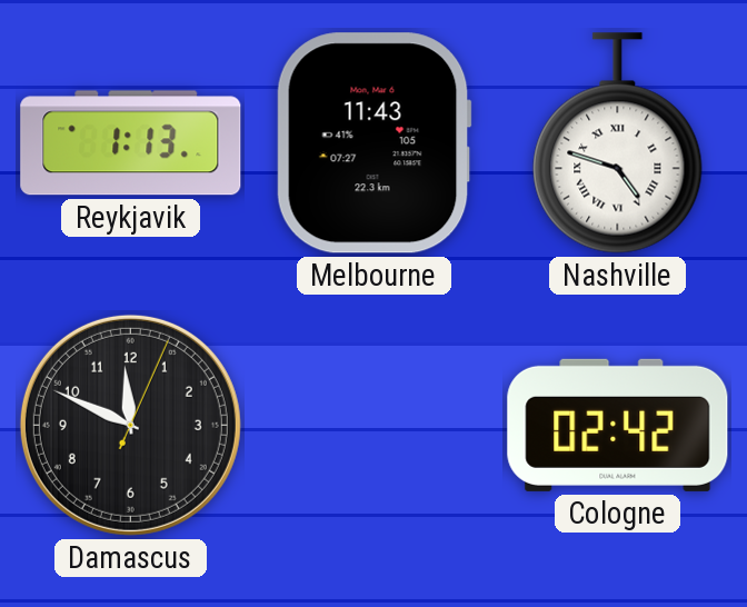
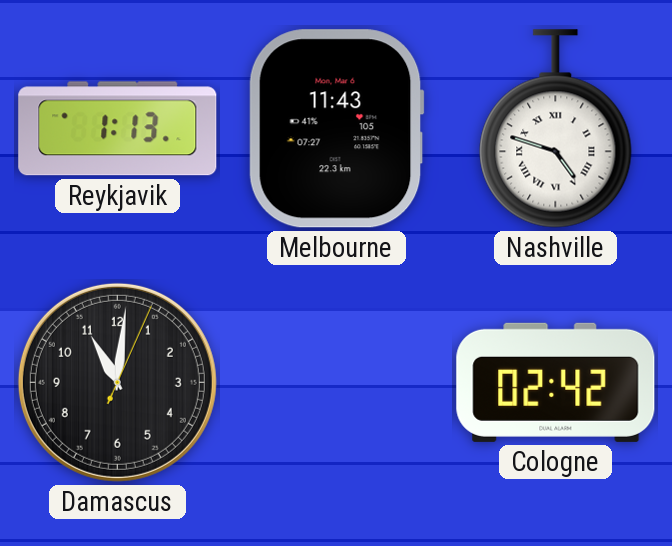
Damascus: 11:49 -> 11:01 (117, 382)
